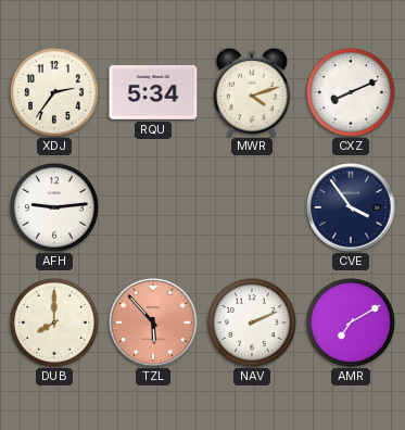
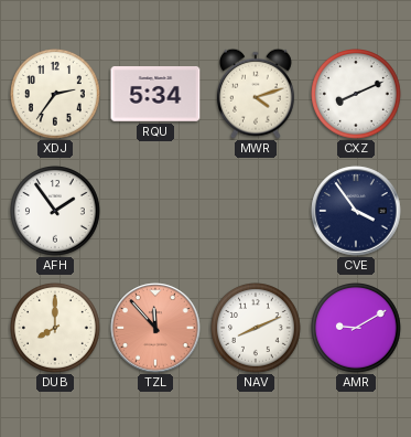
AFH: 9:14 -> 1:54 (56, 212)
TZL: 5:53 -> 11:53 (155, 328)
NAV: 2:11 -> 8:11 (257, 329)
AMR: 7:10 -> 9:10 (357, 329)
